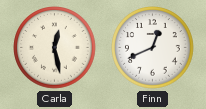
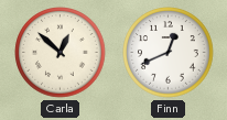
Carla: 12:28 -> 12:52 (61, 53)
